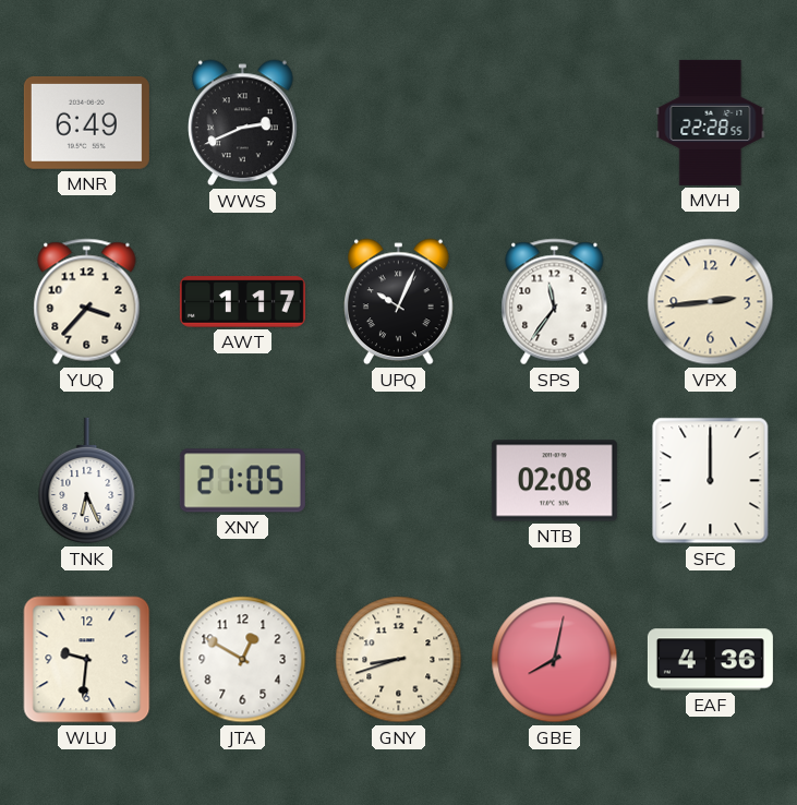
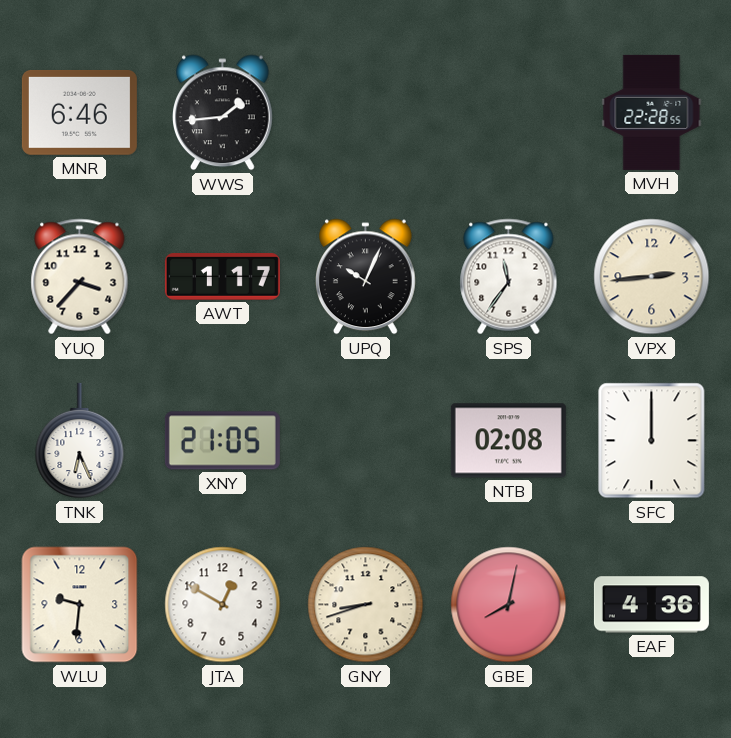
MNR: 6:49 -> 6:46 (79, 112)
WWS: 2:41 -> 1:44 (223, 113)
